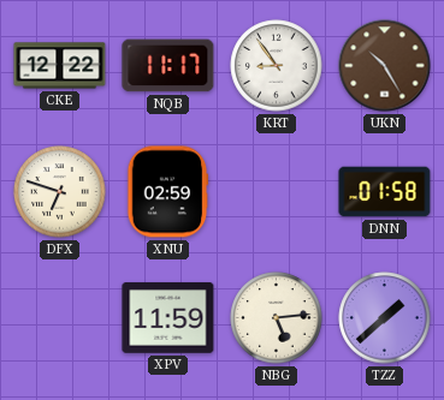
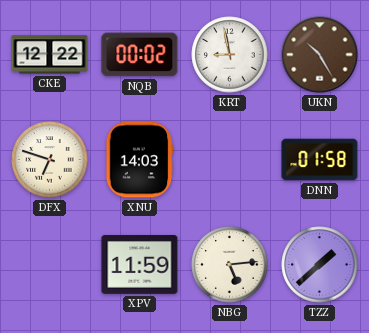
NQB: 11:17 -> 00:02 (140, 55)
KRT: 8:54 -> 8:58 (230, 55)
XNU: 02:59 -> 14:03 (139, 160)
